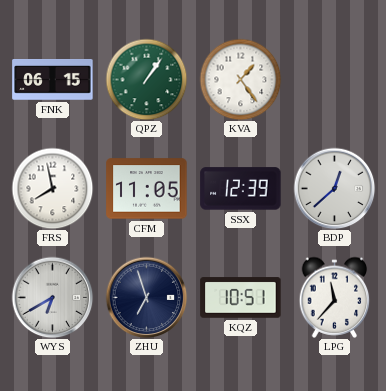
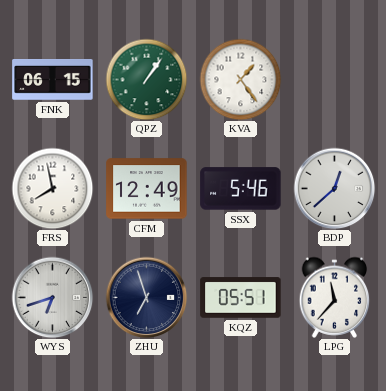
CFM: 11:05 -> 12:49 (147, 189)
SSX: 12:39 -> 5:46 (241, 189)
WYS: 6:40 -> 6:42 (52, 297)
KQZ: 10:51 -> 05:51 (241, 298)
